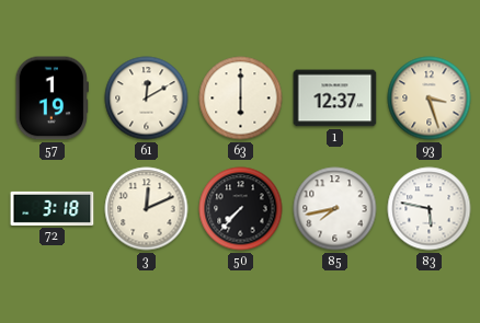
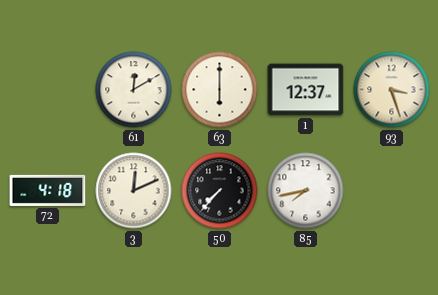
57: 1:19 -> none (52, 99)
72: 3:18 -> 4:18 (48, 190)
83: 5:47 -> none (430, 209)
